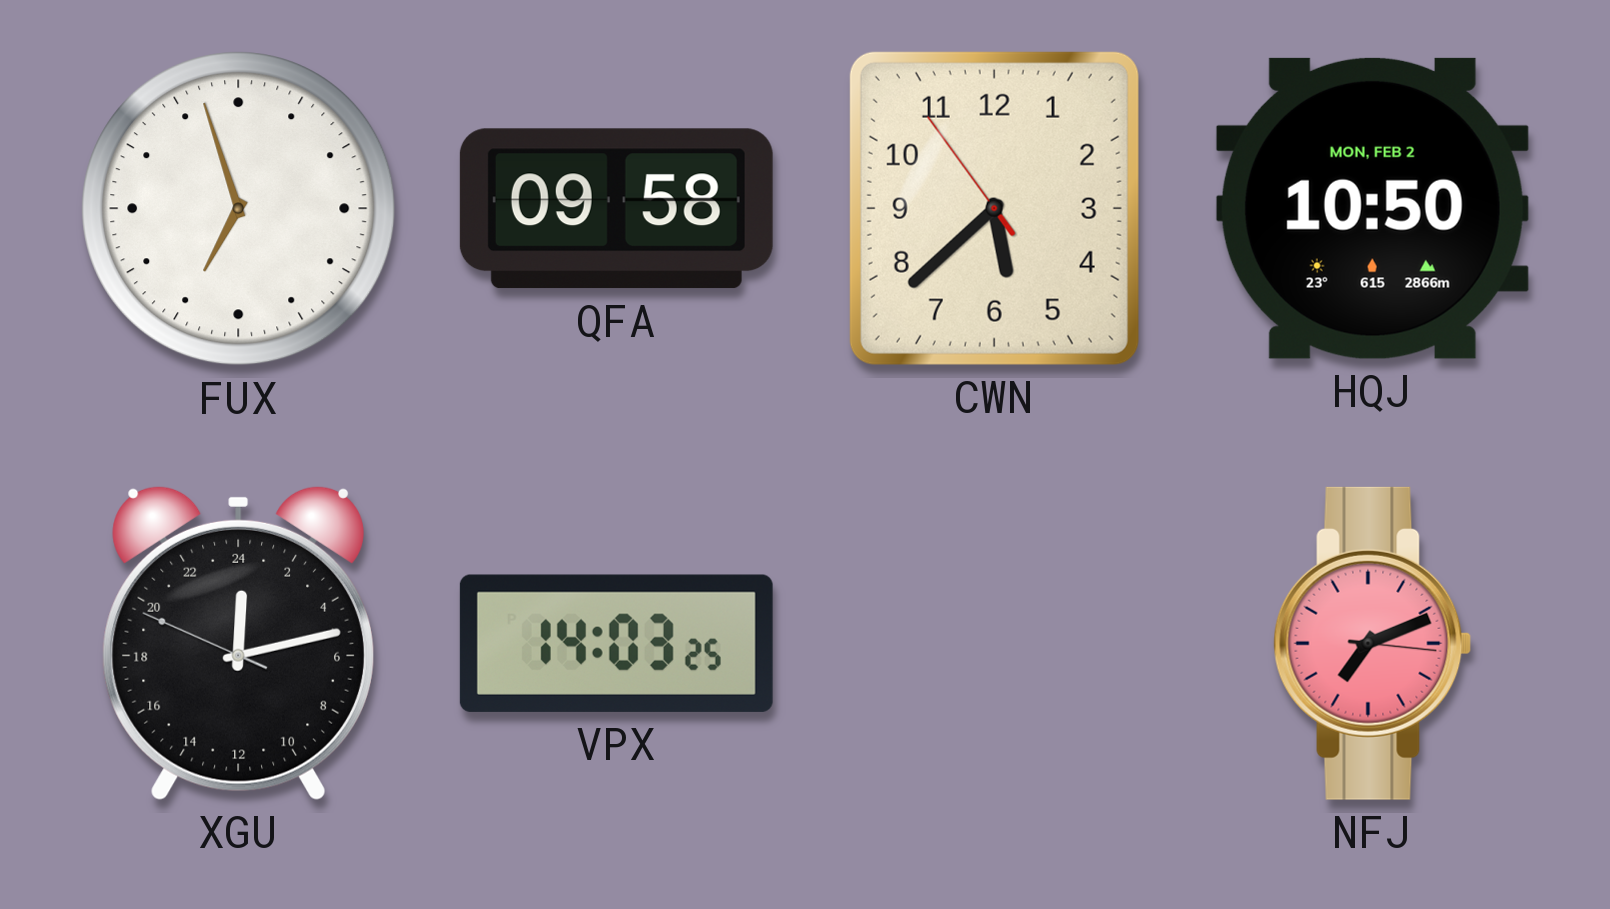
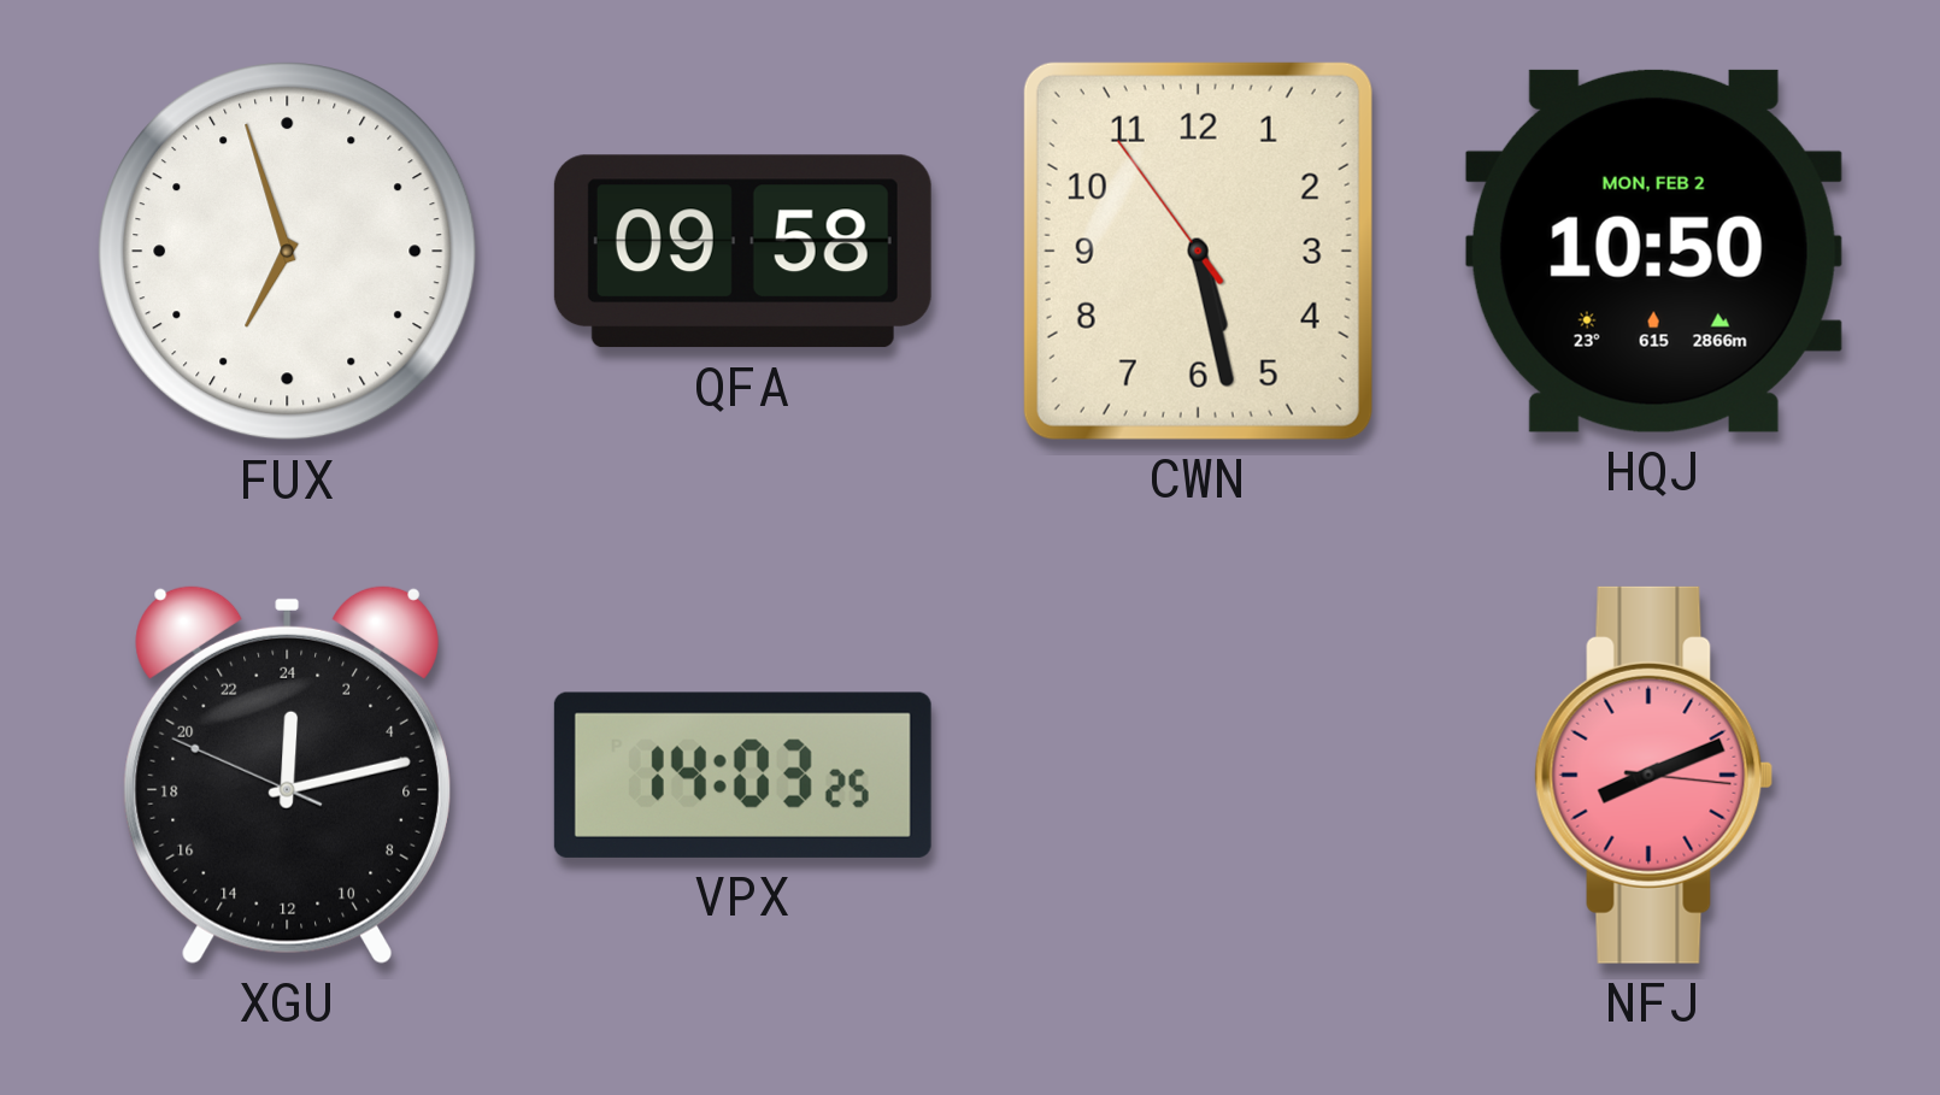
CWN: 5:37 -> 5:27 (1198, 251)
NFJ: 7:11 -> 8:11 (1654, 775)
